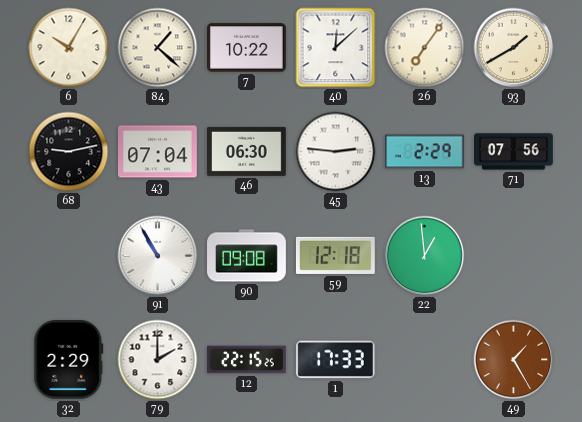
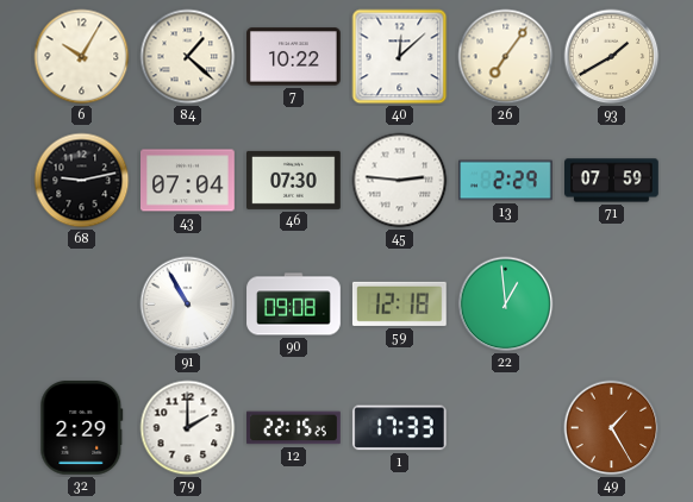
46: 06:30 -> 07:30 (294, 180)
71: 07:56 -> 07:59 (612, 181)
